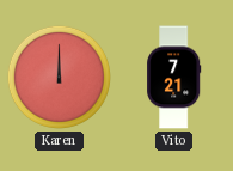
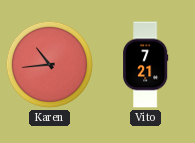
Karen: 12:00 -> 10:44 (49, 64)
